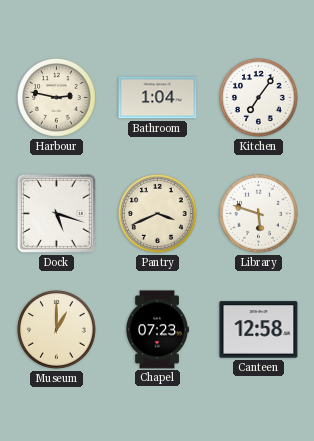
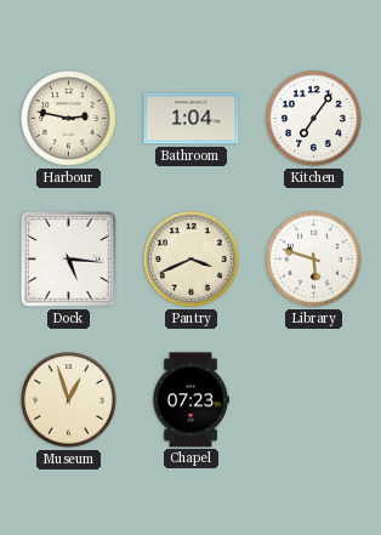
Dock: 5:18 -> 5:16 (69, 260)
Museum: 1:00 -> 12:57 (69, 400)
Canteen: 12:58 -> none (259, 330)
